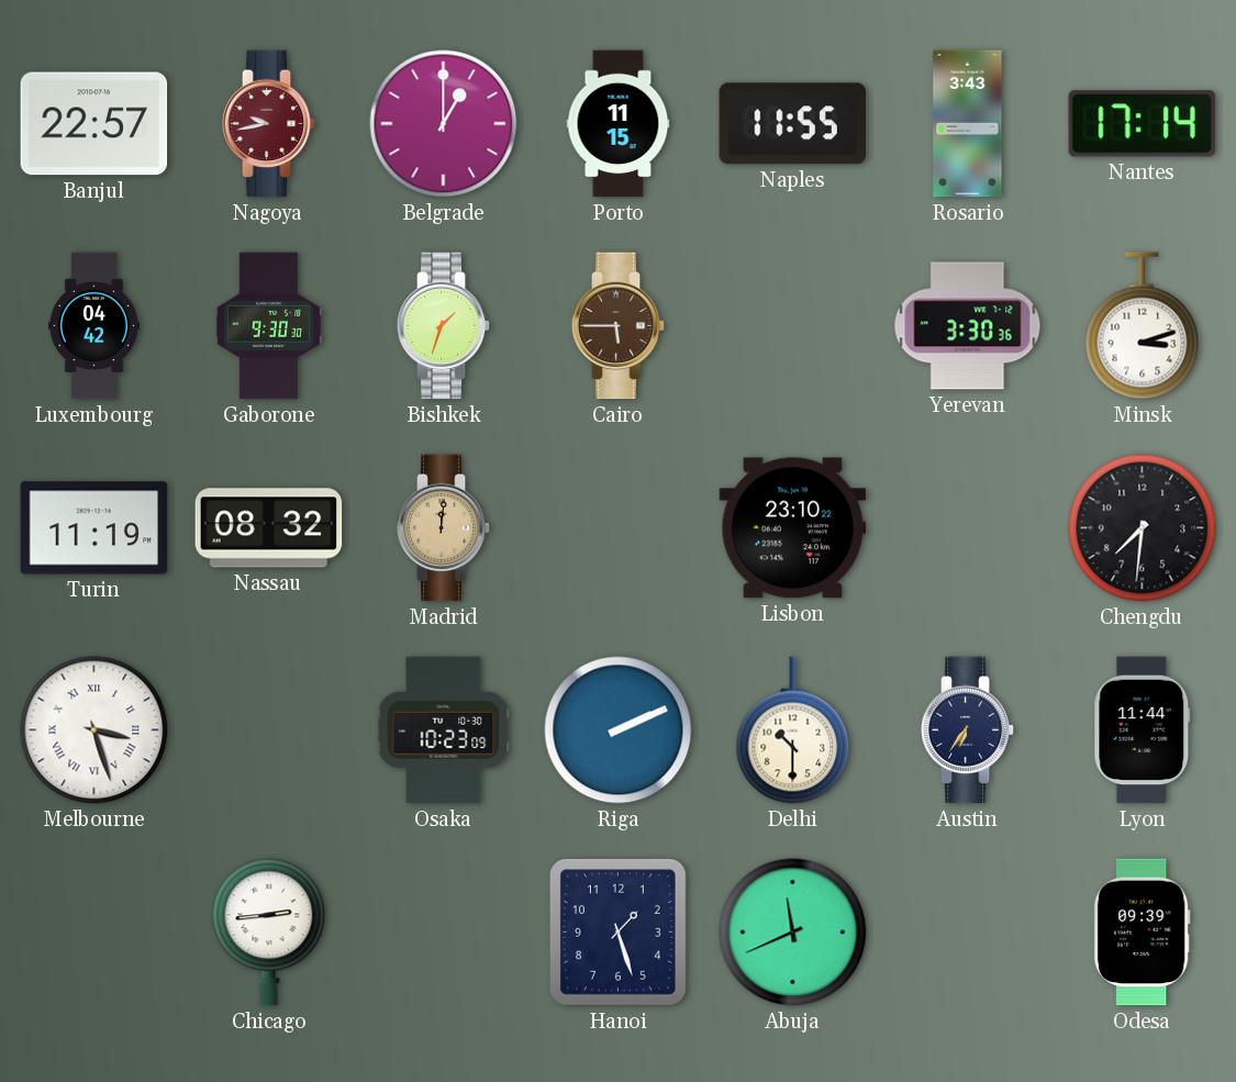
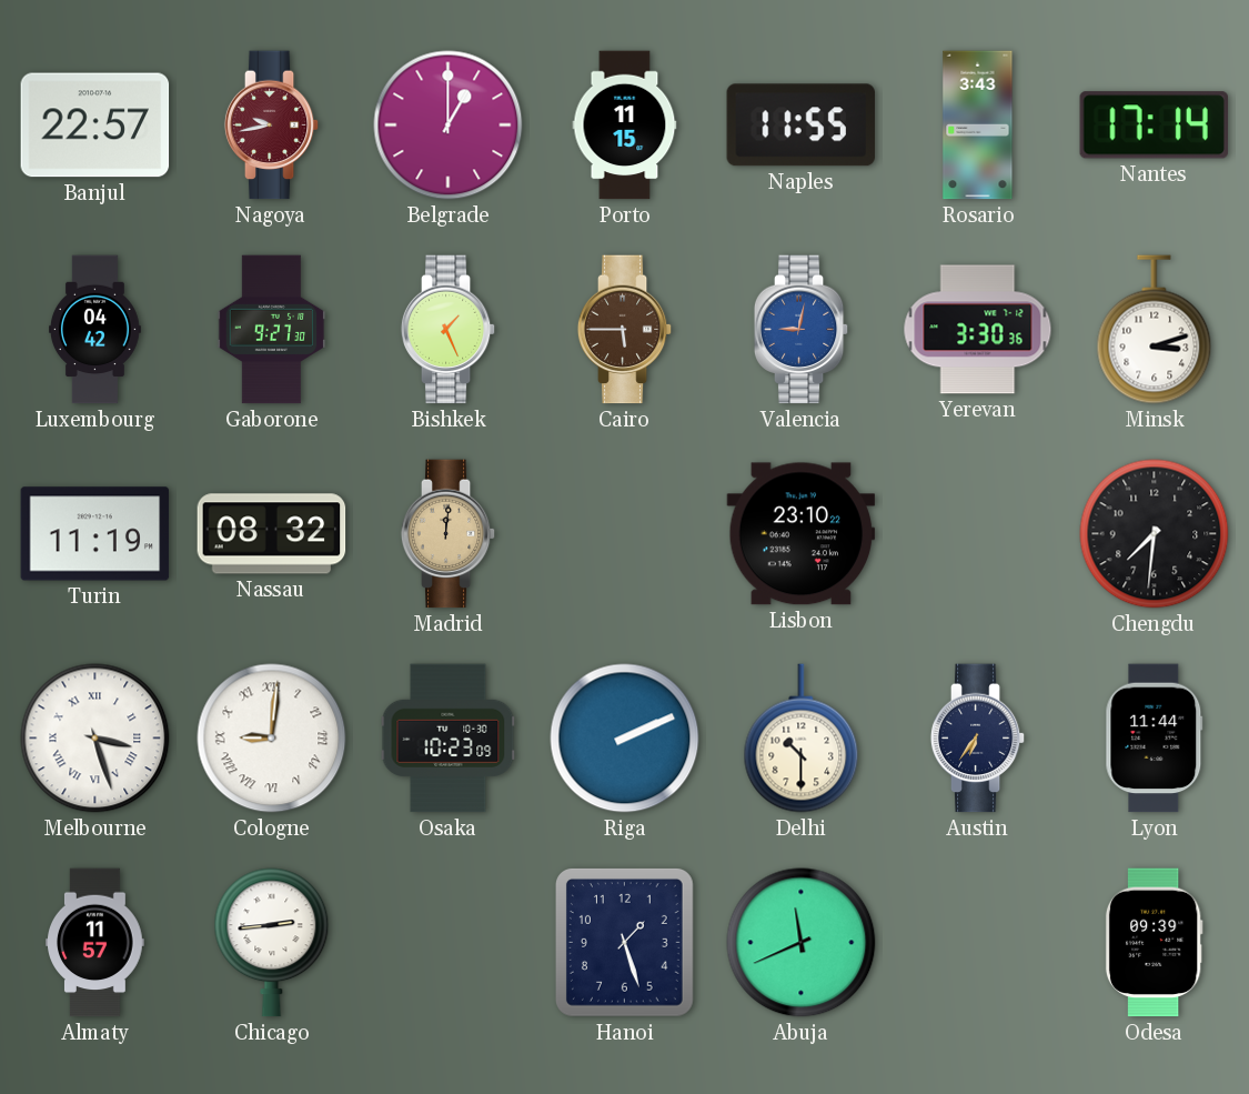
Gaborone: 9:30 -> 9:27 (272, 330)
Bishkek: 1:33 -> 1:26 (449, 330)
Valencia: none -> 9:02 (802, 330)
Cologne: none -> 9:01 (272, 739)
Almaty: none -> 11:57 (95, 943)
